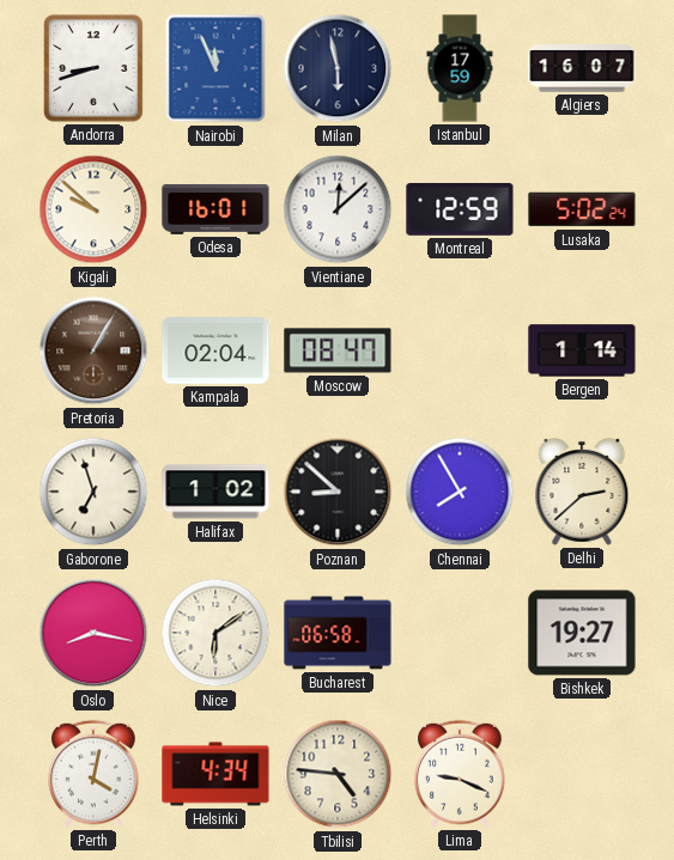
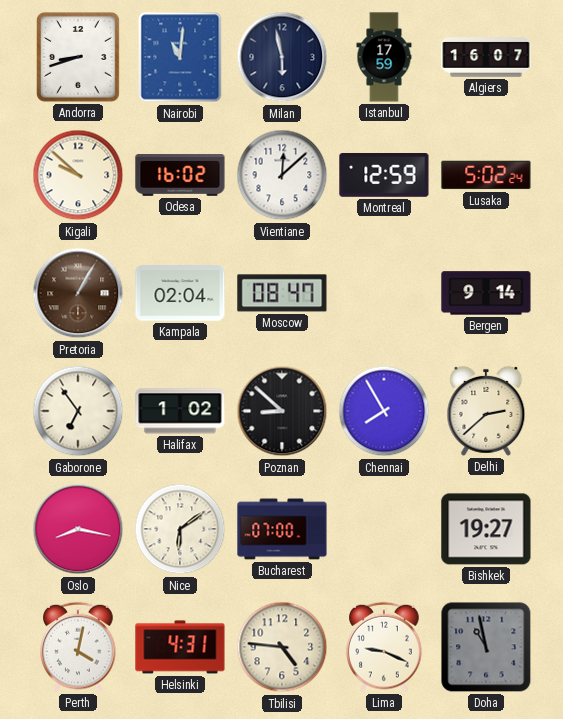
Nairobi: 11:56 -> 11:01 (180, 57)
Odesa: 16:01 -> 16:02 (180, 175)
Bergen: 1:14 -> 9:14 (486, 293)
Gaborone: 6:57 -> 6:54 (78, 411)
Bucharest: 06:58 -> 07:00 (282, 529)
Helsinki: 4:34 -> 4:31 (180, 647)
Doha: none -> 10:58 (486, 647)
